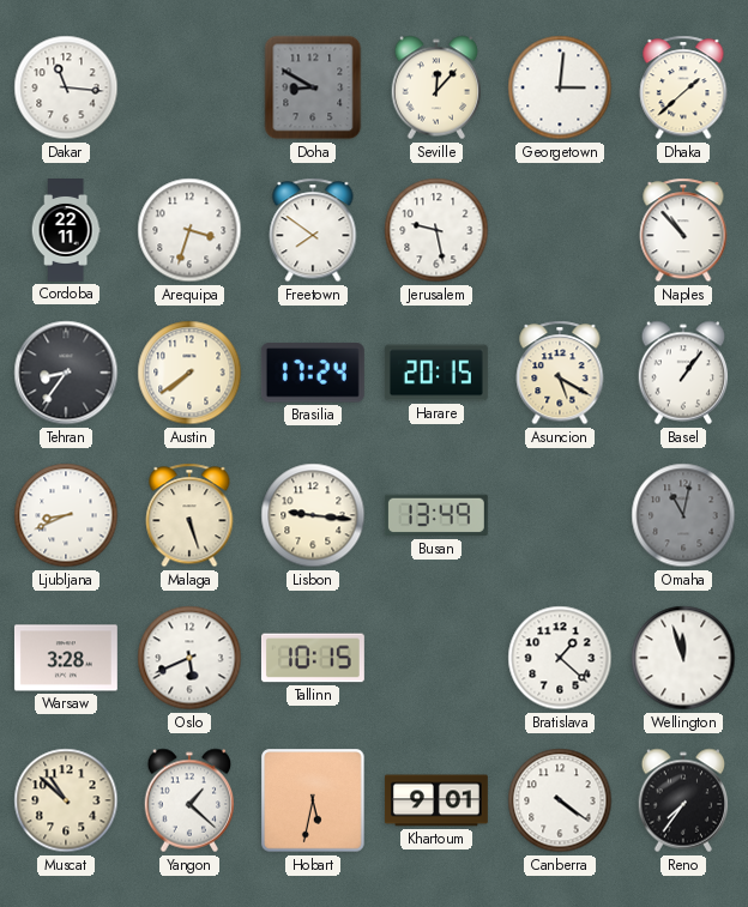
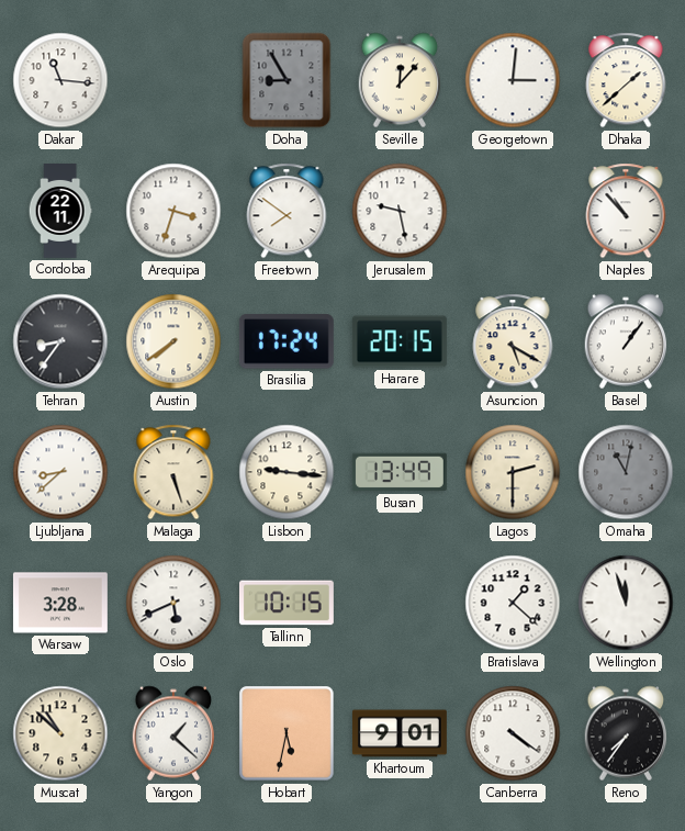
Doha: 8:50 -> 8:55 (287, 80)
Ljubljana: 8:41 -> 8:38 (60, 472)
Lagos: none -> 2:30 (513, 472)
